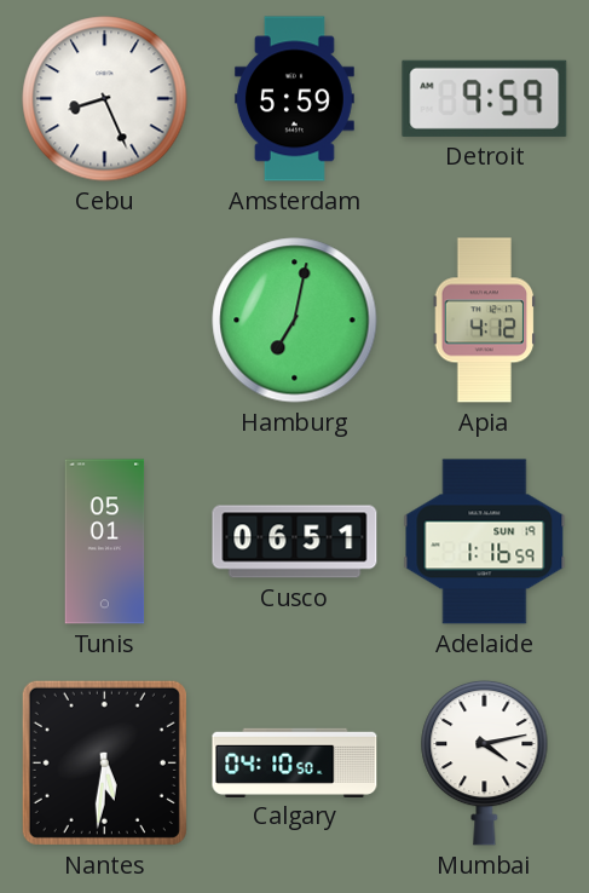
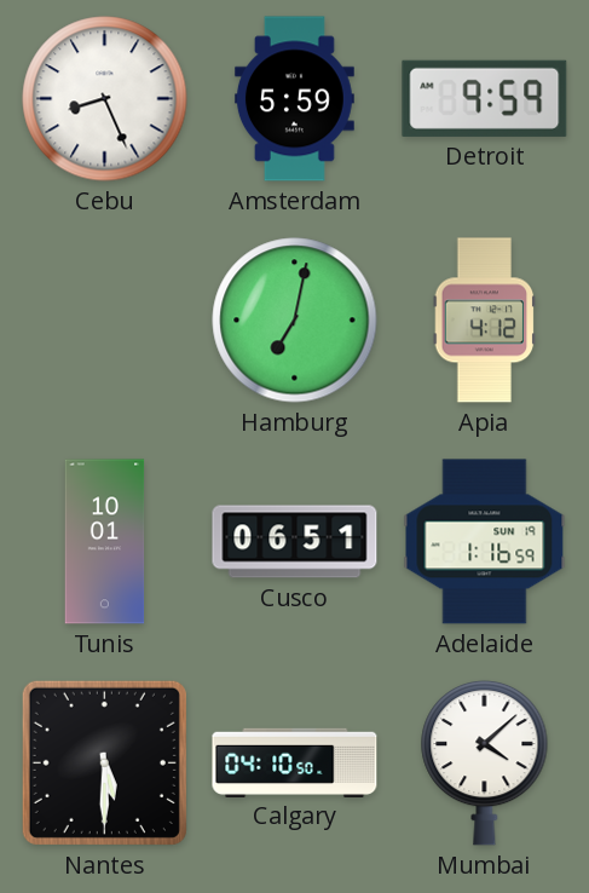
Tunis: 05:01 -> 10:01 (105, 542)
Nantes: 5:31 -> 5:30 (104, 762)
Mumbai: 4:13 -> 4:08 (485, 762)
